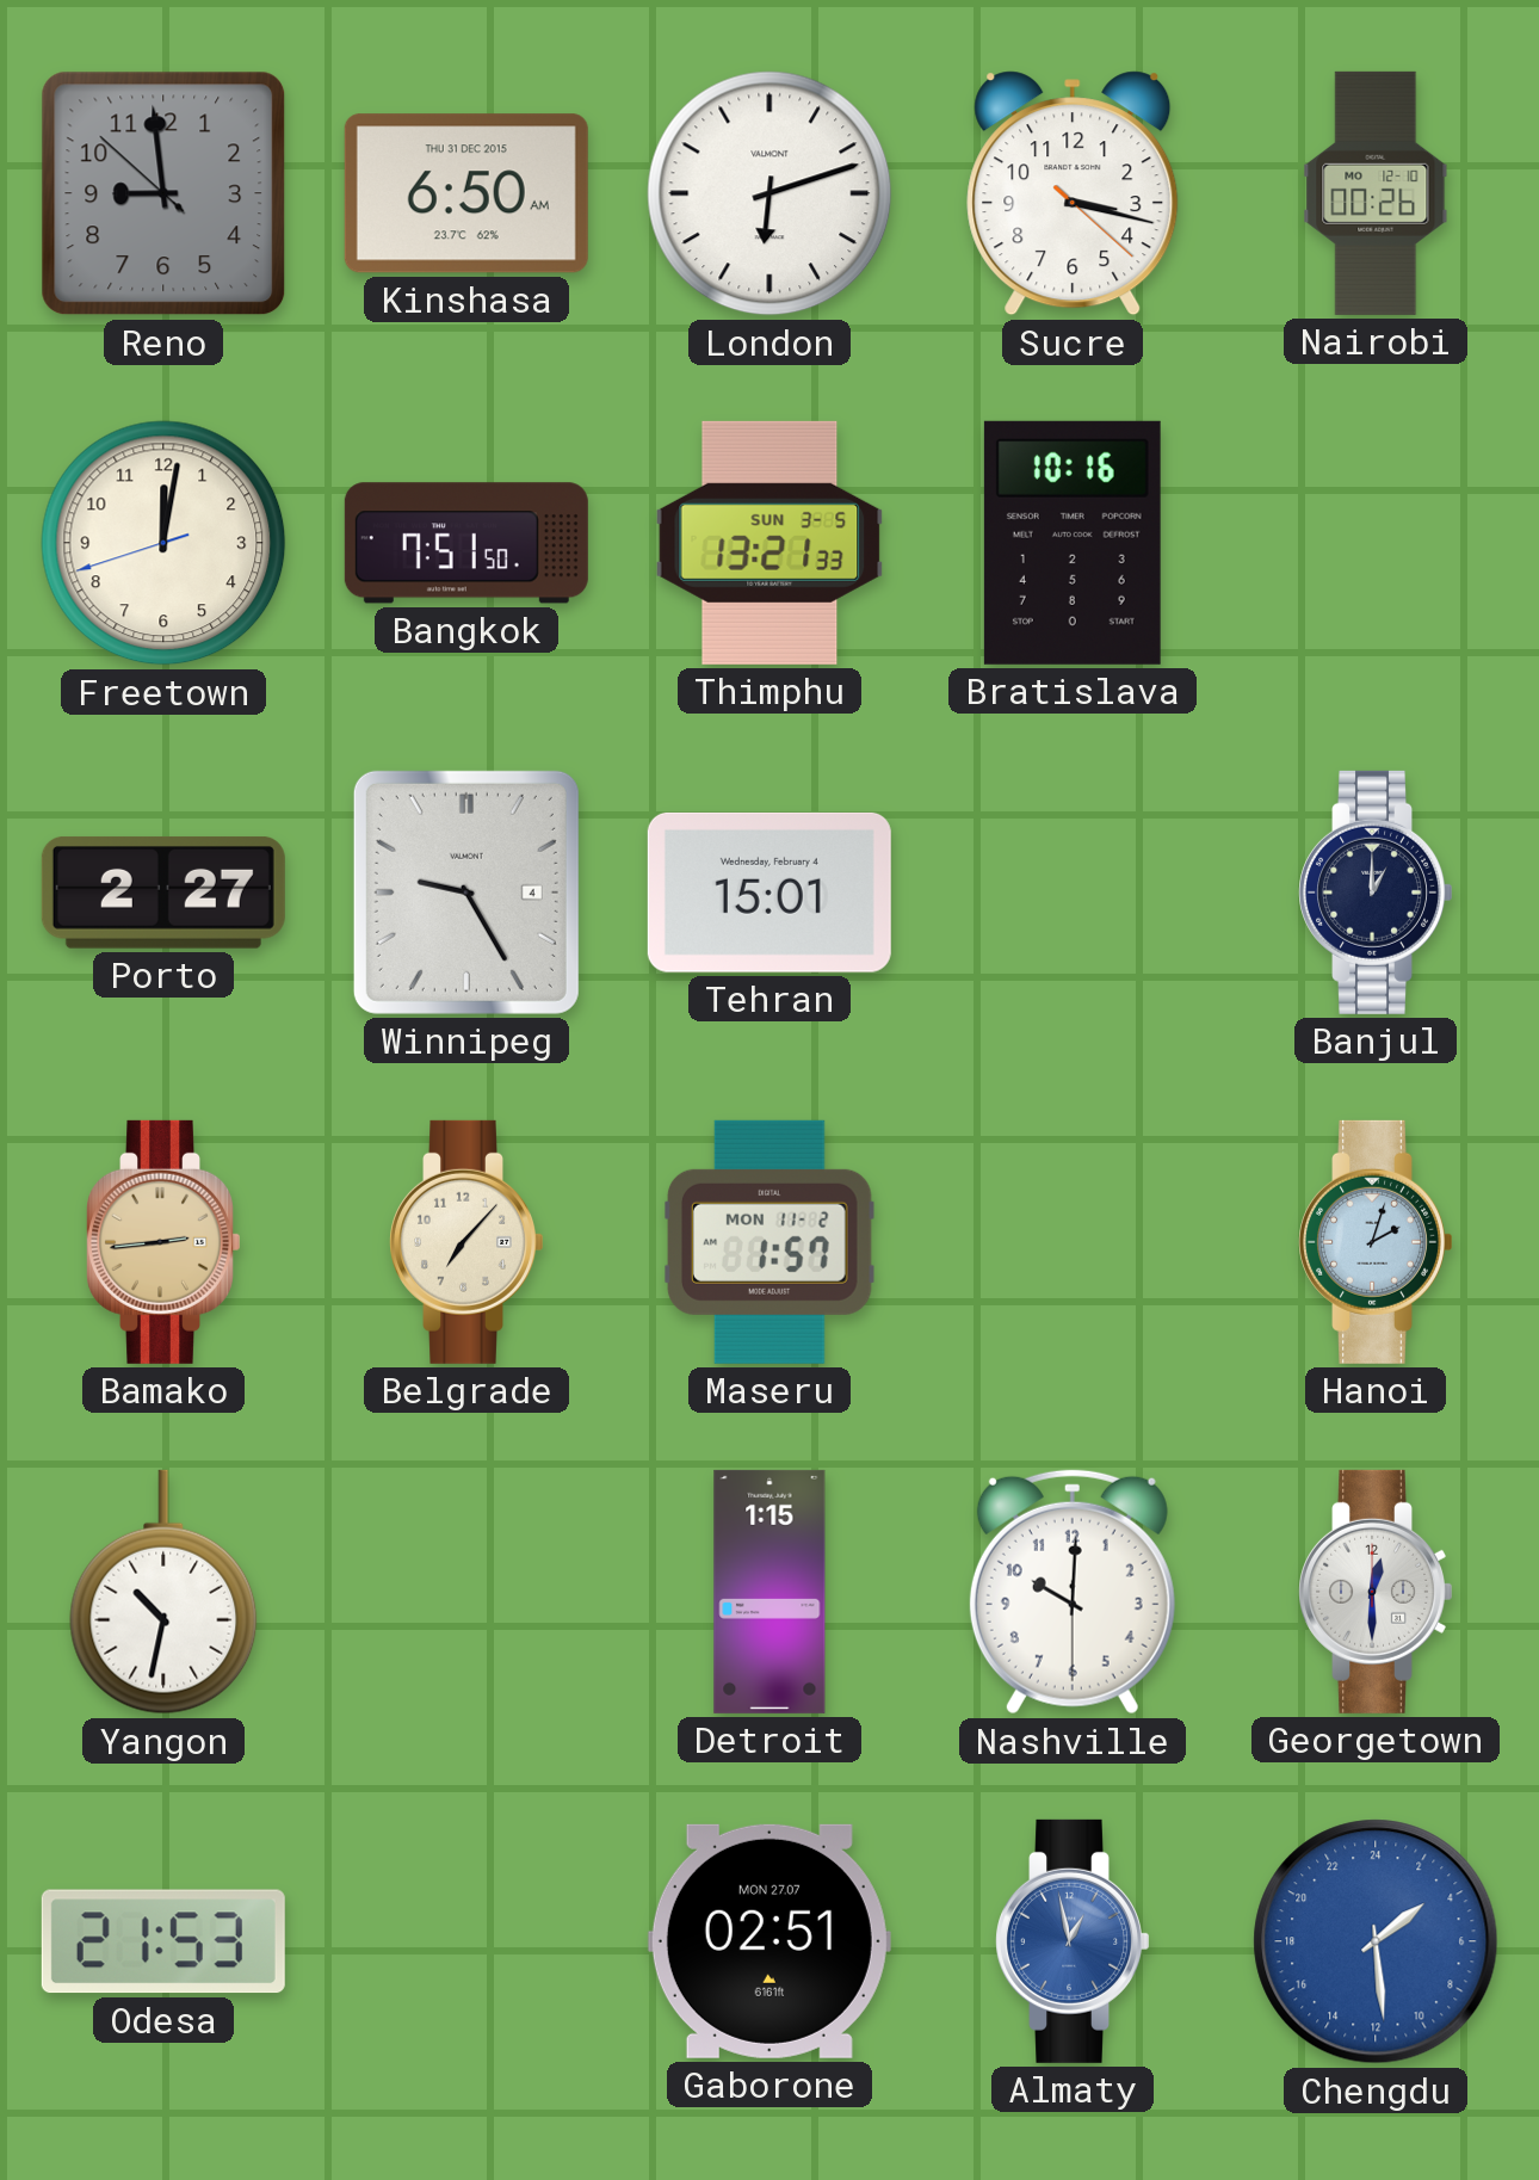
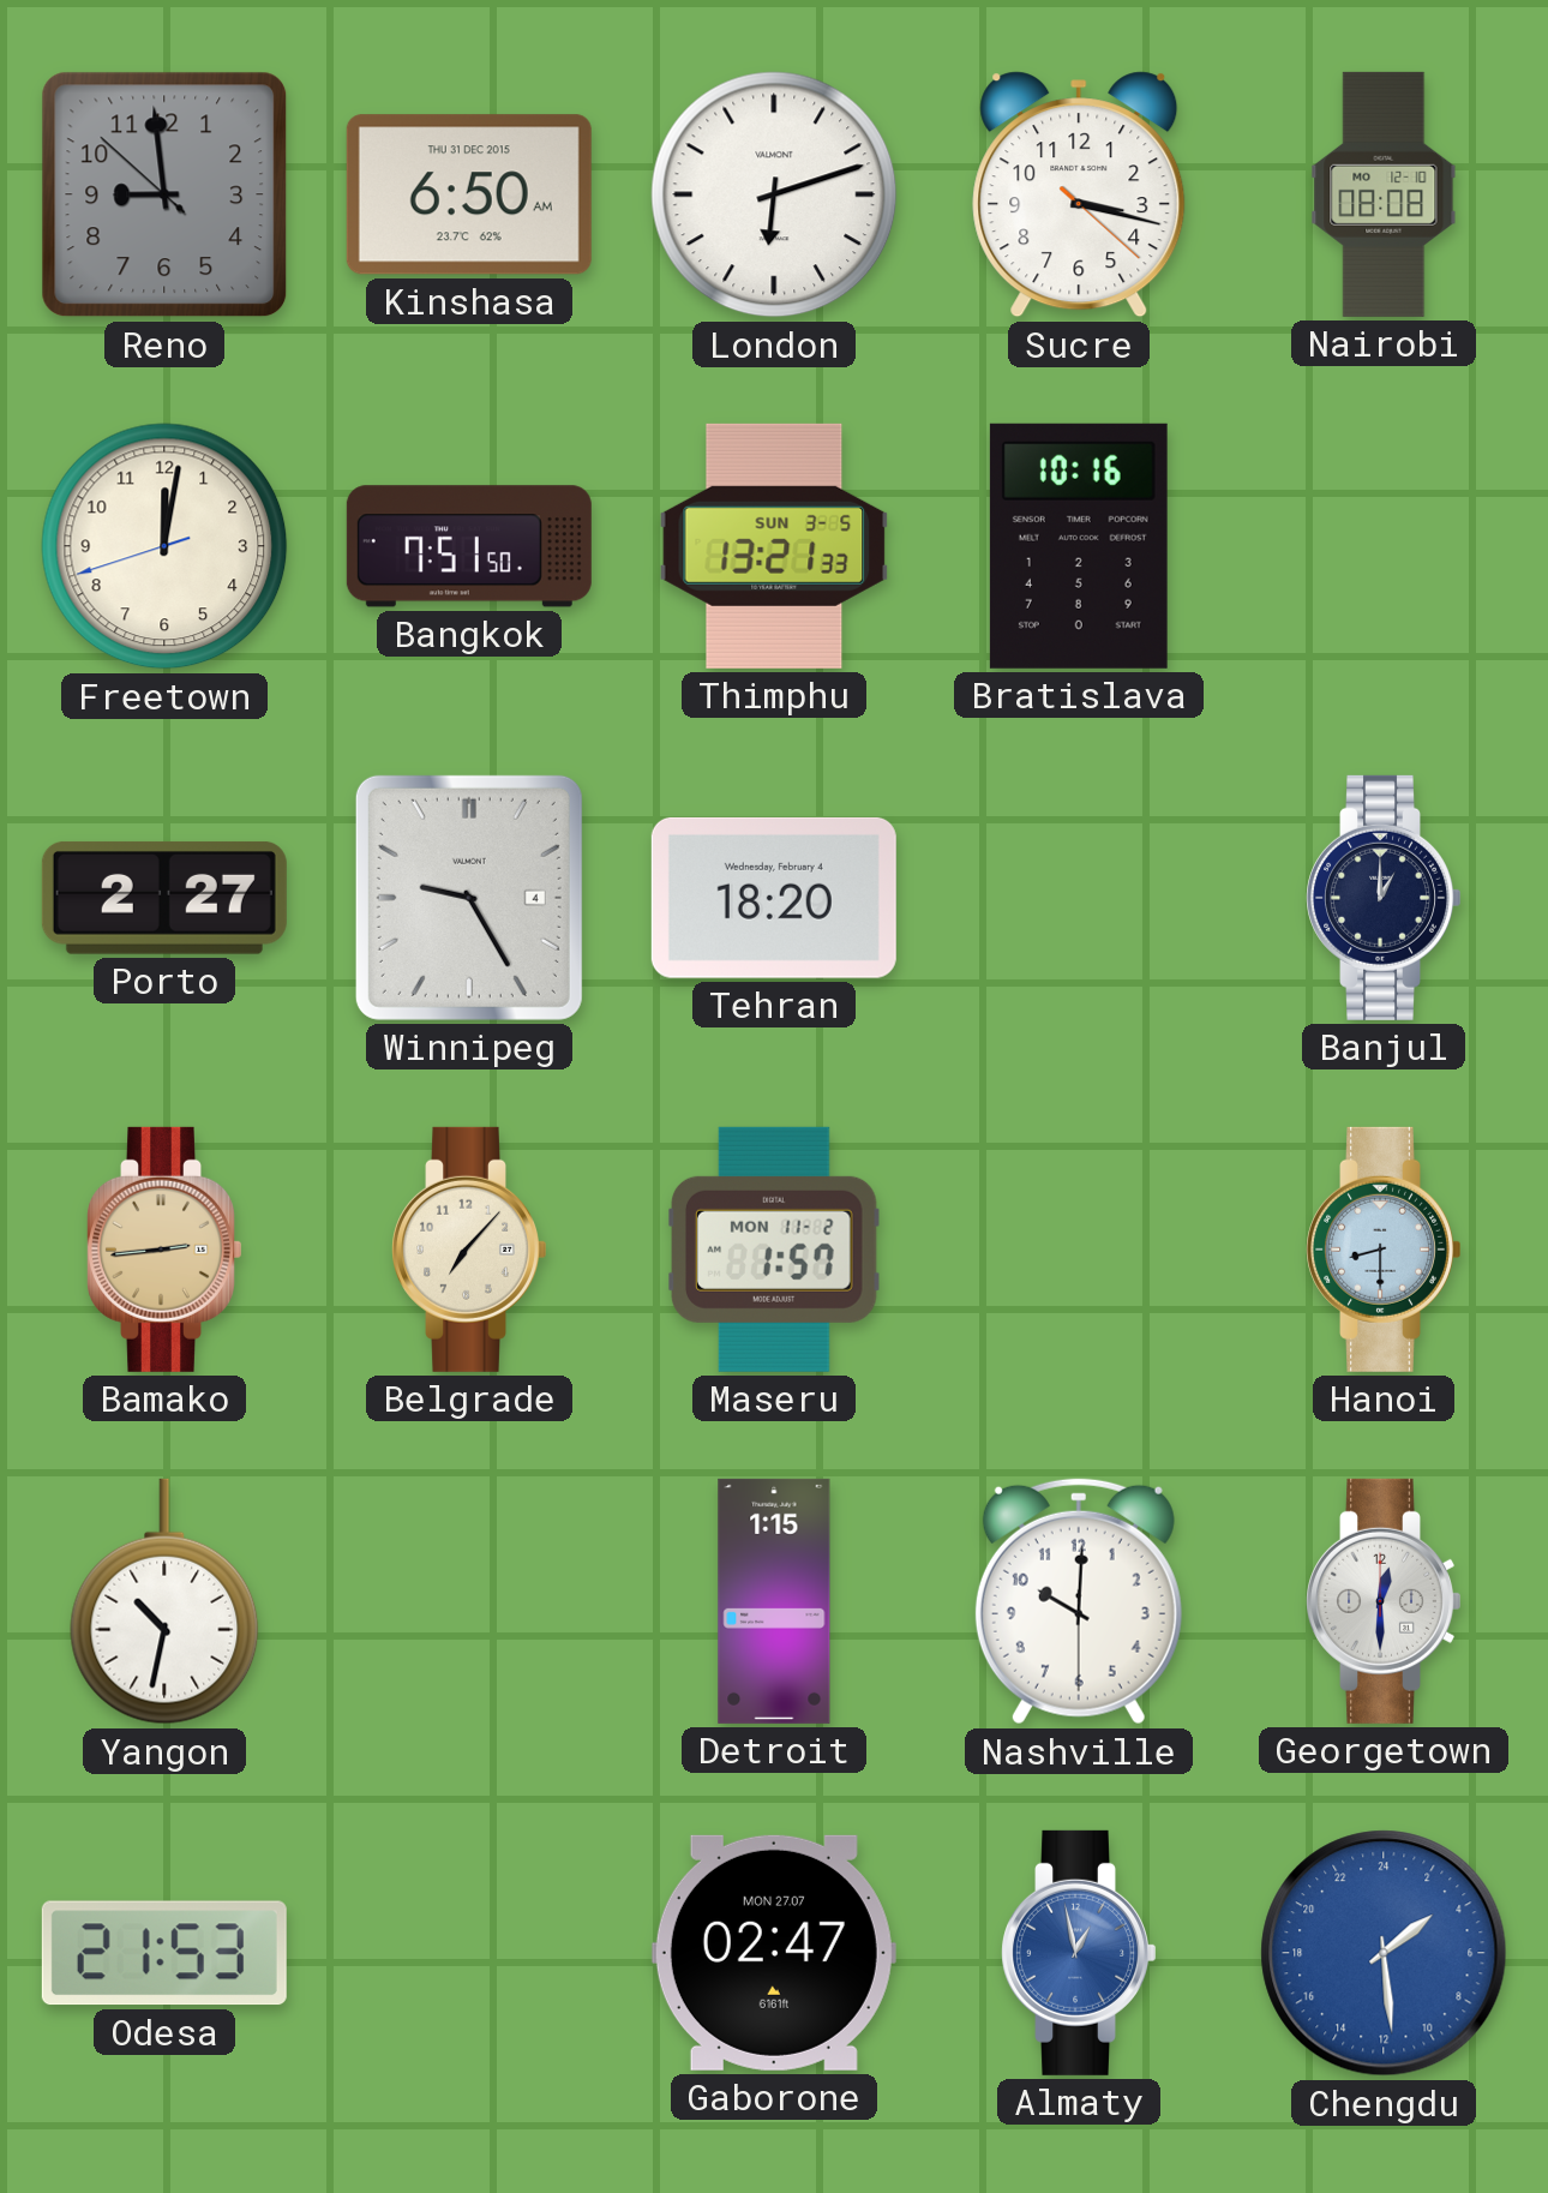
Nairobi: 00:26 -> 08:08 (1384, 194)
Tehran: 15:01 -> 18:20 (774, 898)
Hanoi: 2:03 -> 8:30 (1382, 1250)
Gaborone: 02:51 -> 02:47 (774, 1953)
